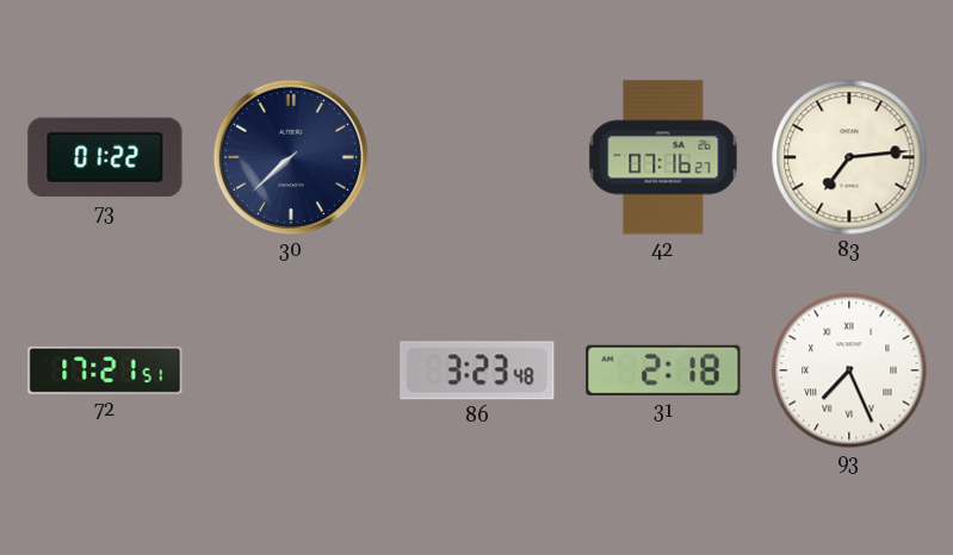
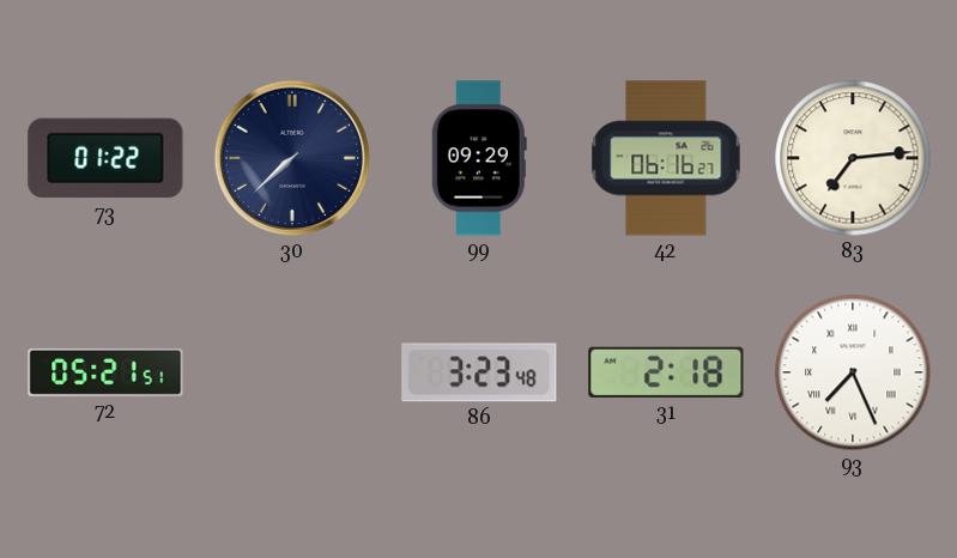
99: none -> 09:29 (479, 158)
42: 07:16 -> 06:16 (666, 158)
72: 17:21 -> 05:21 (105, 372)
